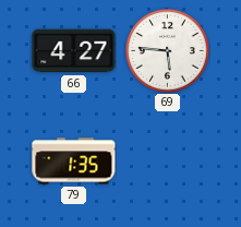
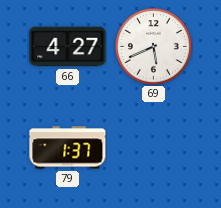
69: 5:46 -> 5:41 (153, 46)
79: 1:35 -> 1:37 (68, 148)
